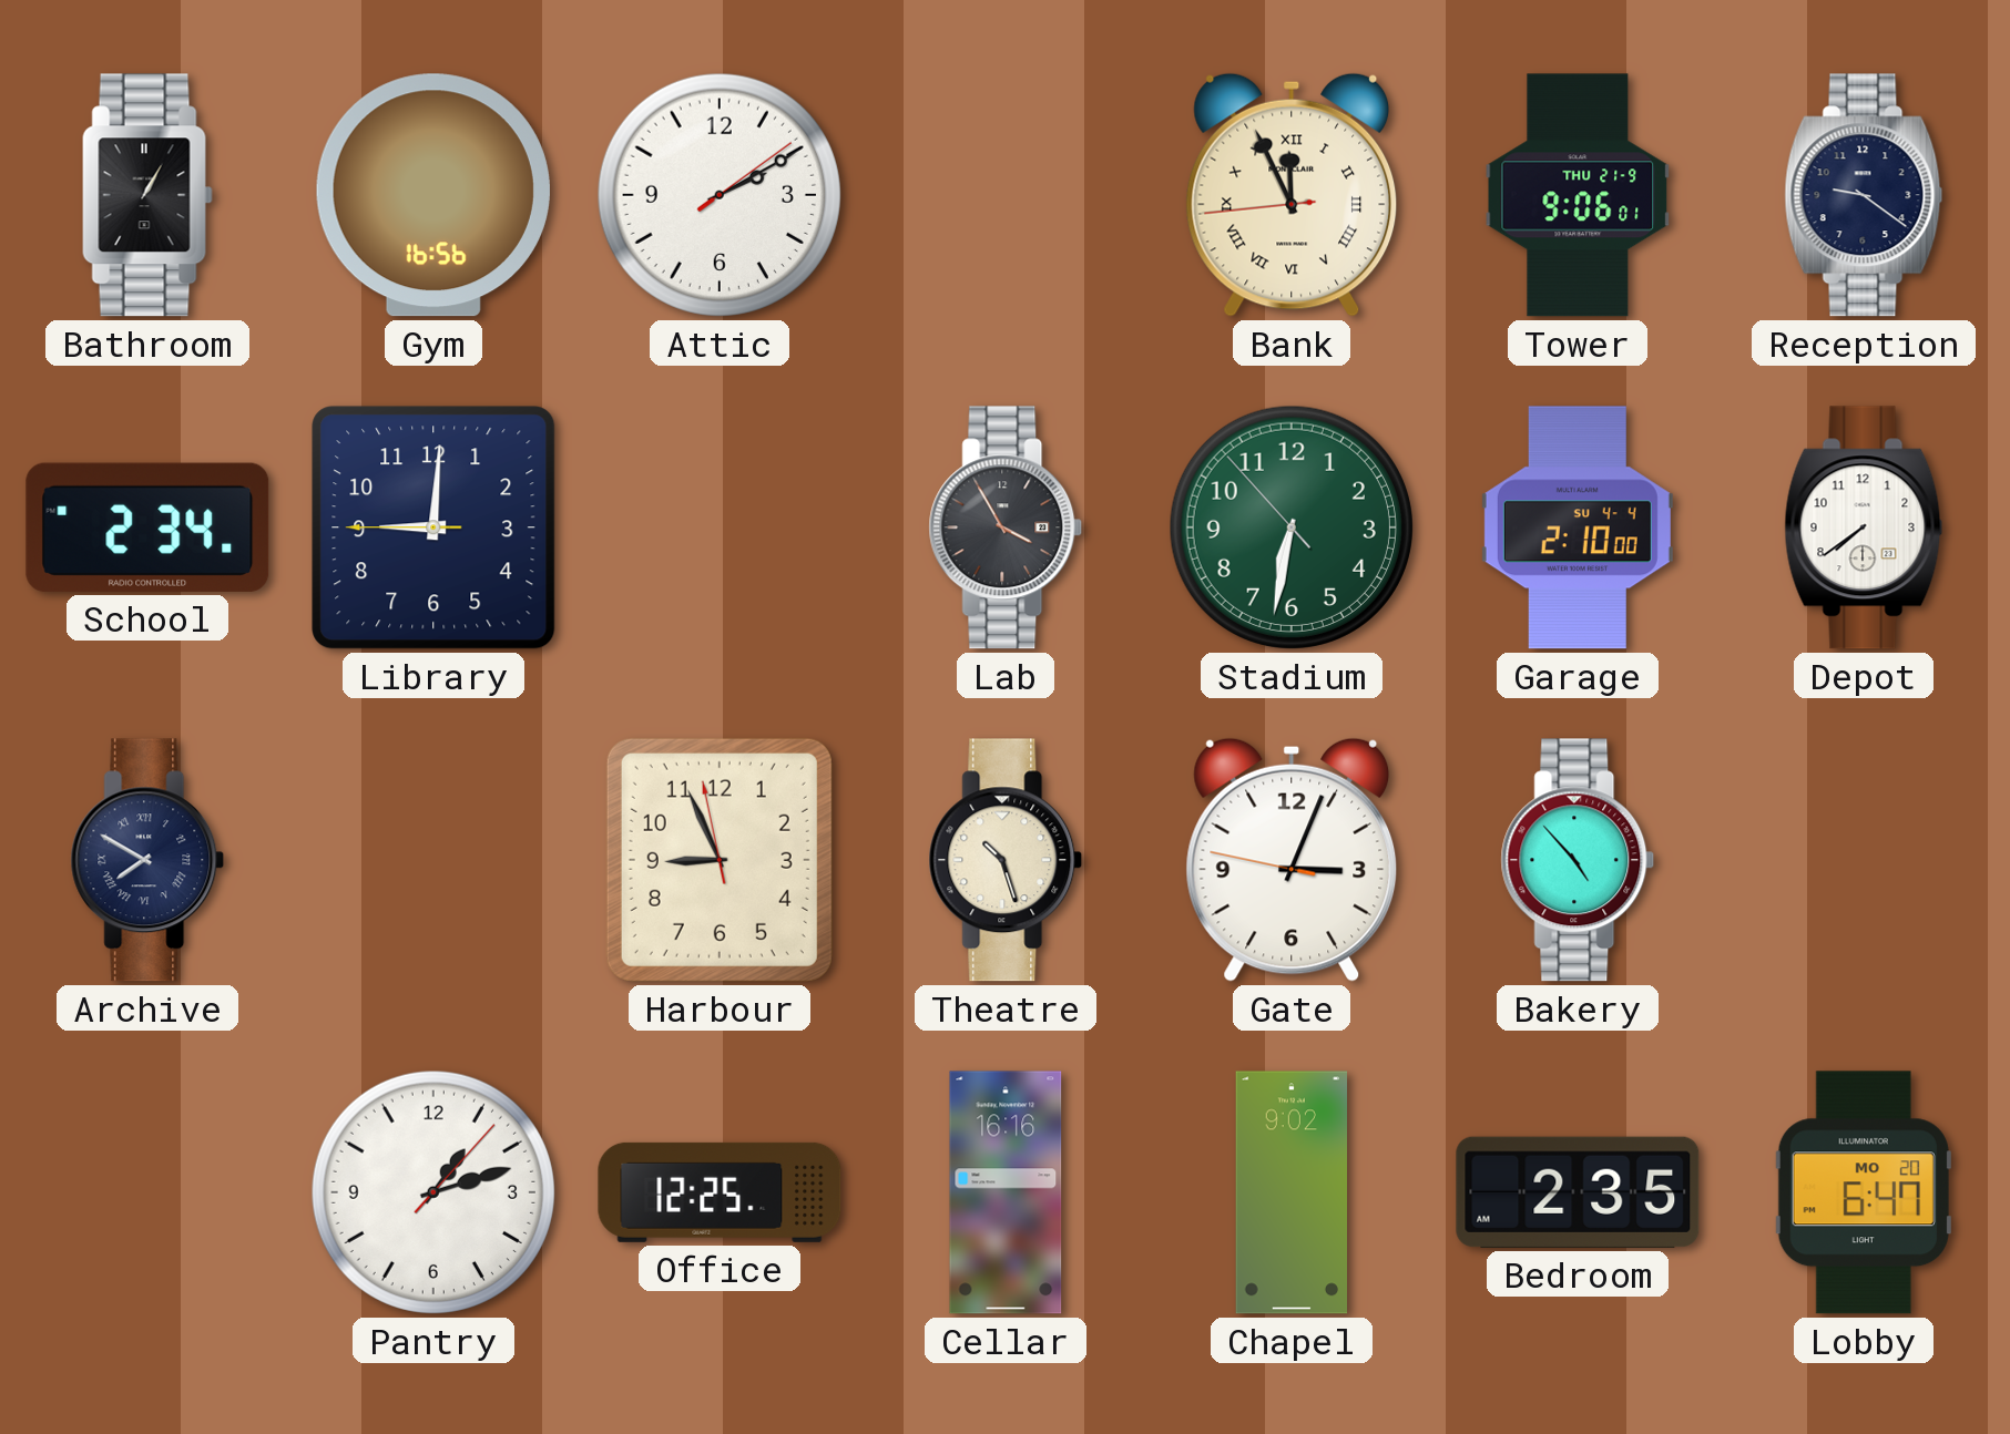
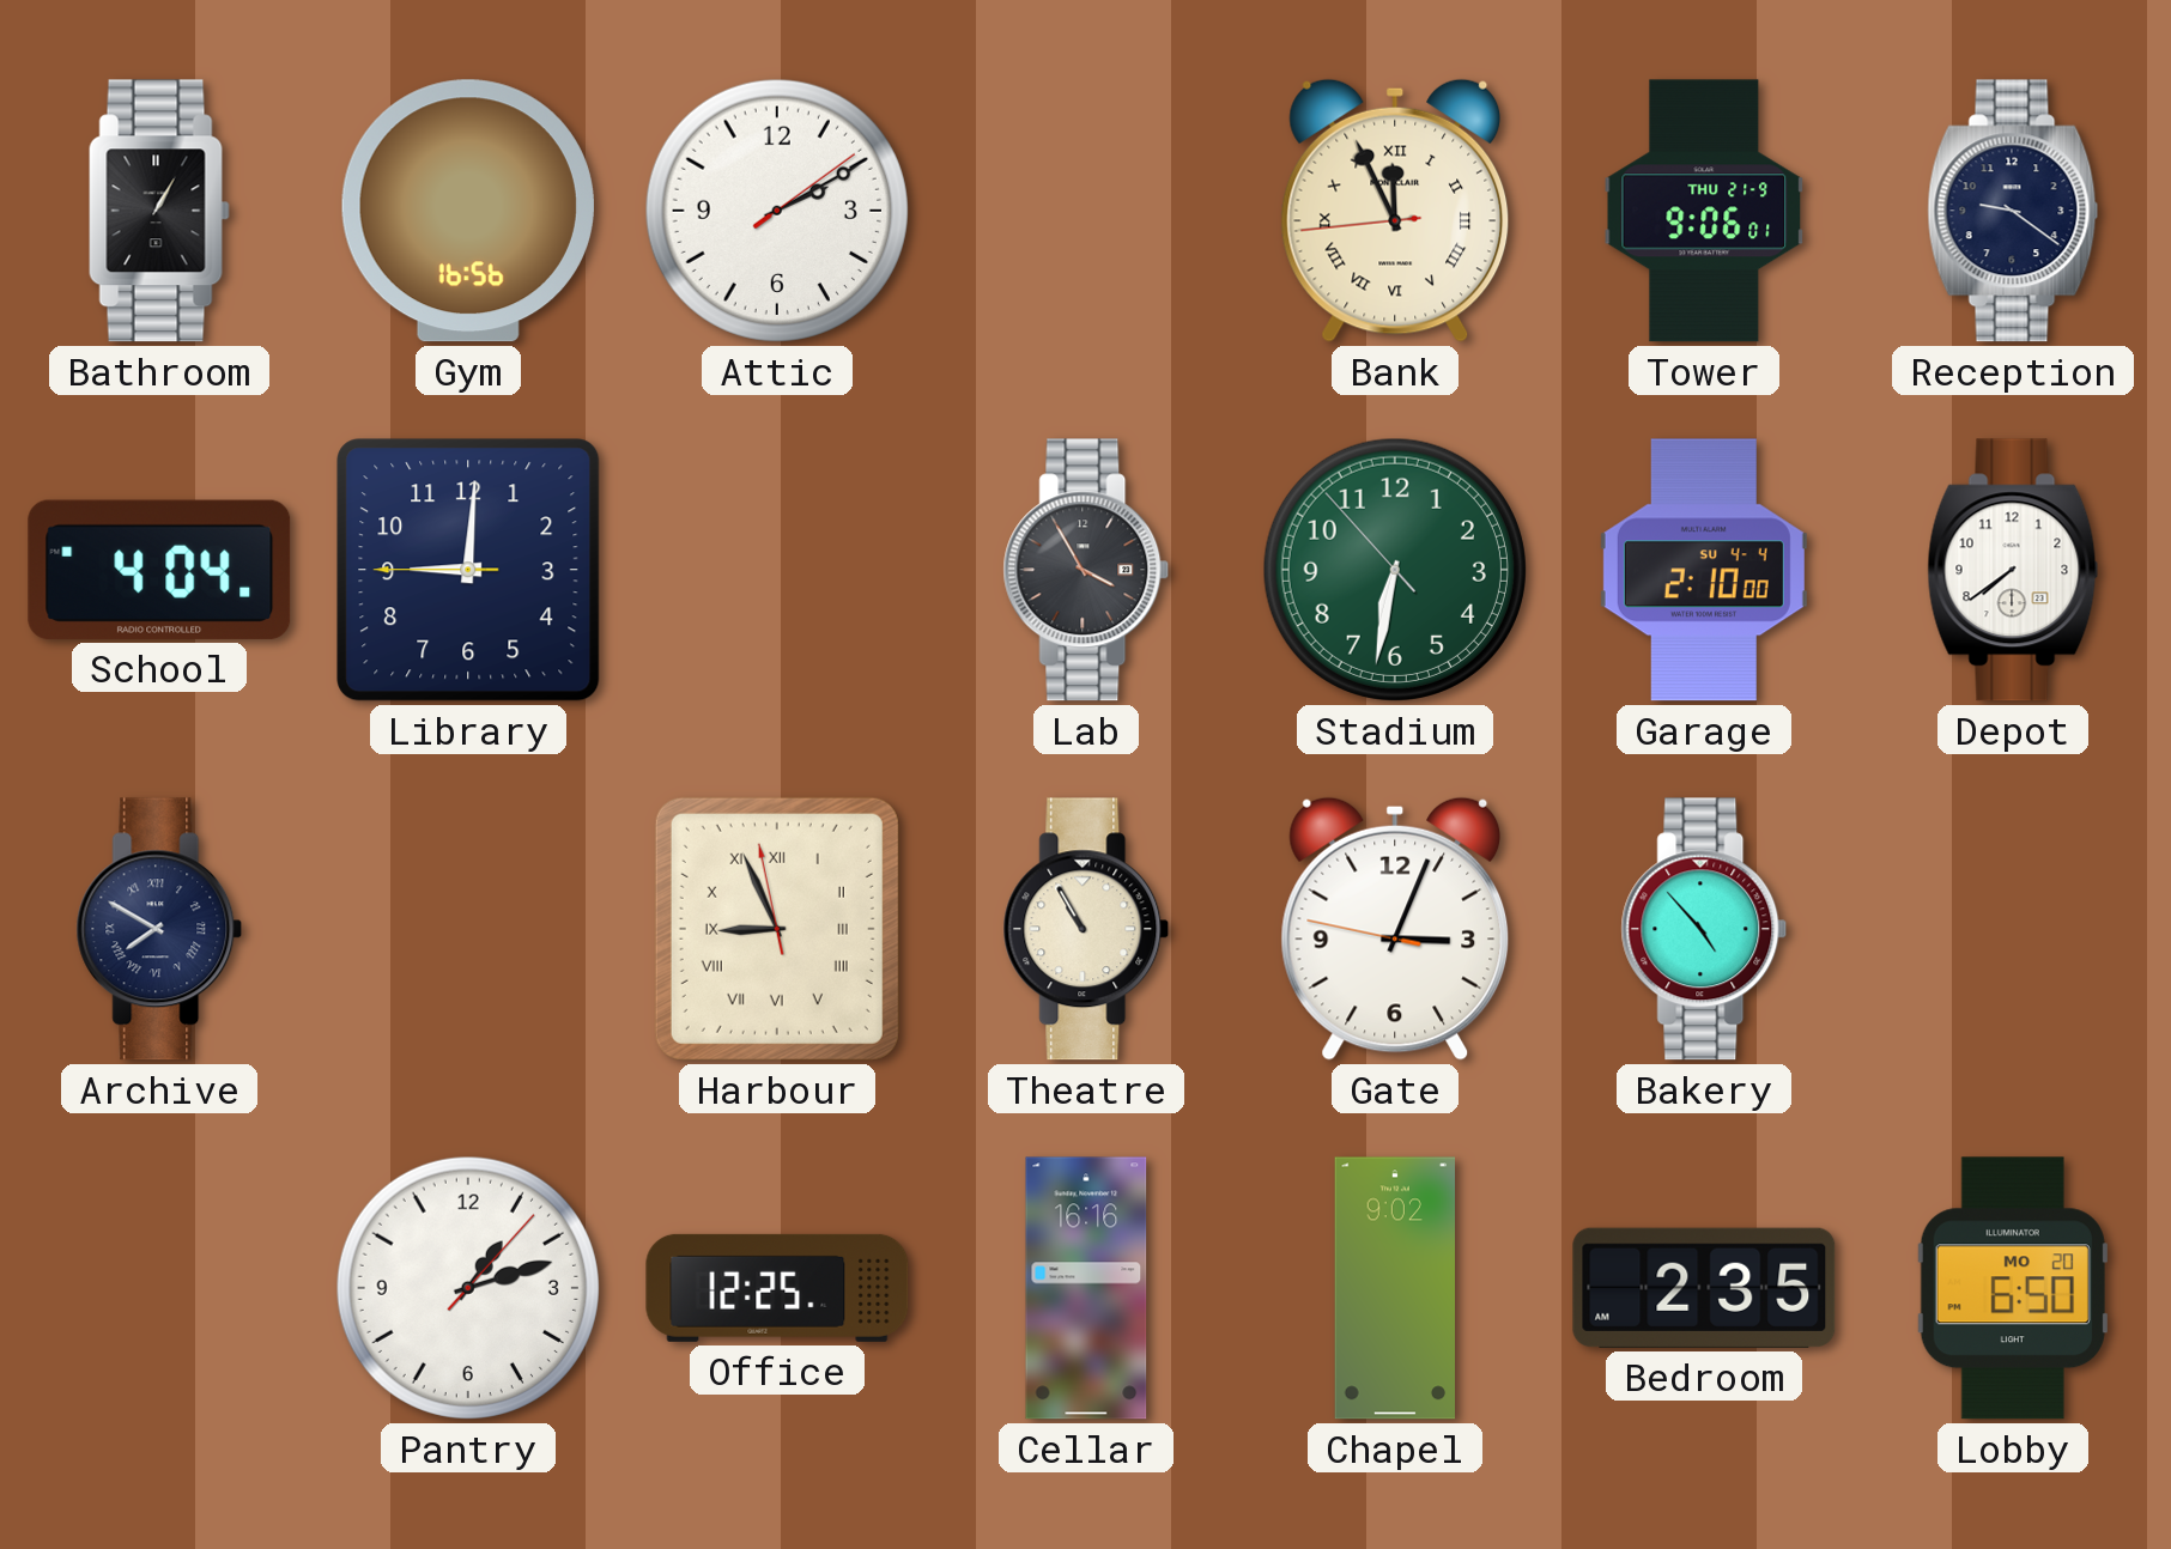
School: 2:34 -> 4:04 (159, 570)
Harbour numerals: Arabic -> Roman (777, 929)
Theatre: 10:27 -> 10:55 (1086, 929)
Lobby: 6:47 -> 6:50 (2013, 1288)
